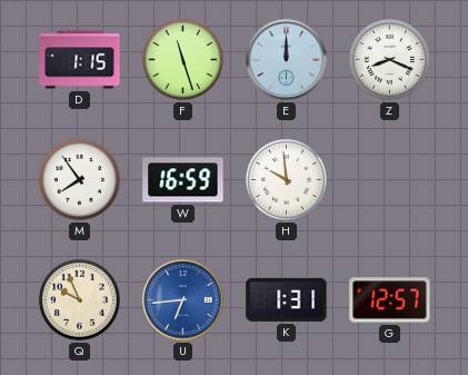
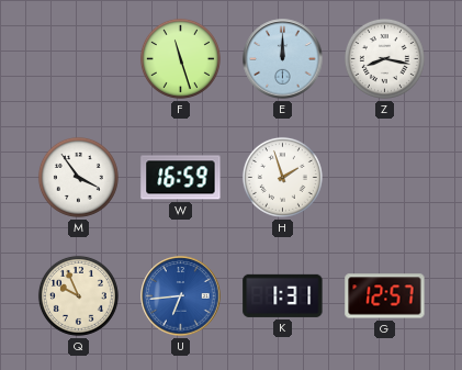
D: 1:15 -> none (80, 60)
Z: 8:19 -> 8:17 (384, 58)
M: 7:54 -> 3:54 (78, 177)
H: 9:59 -> 1:57 (282, 177)
